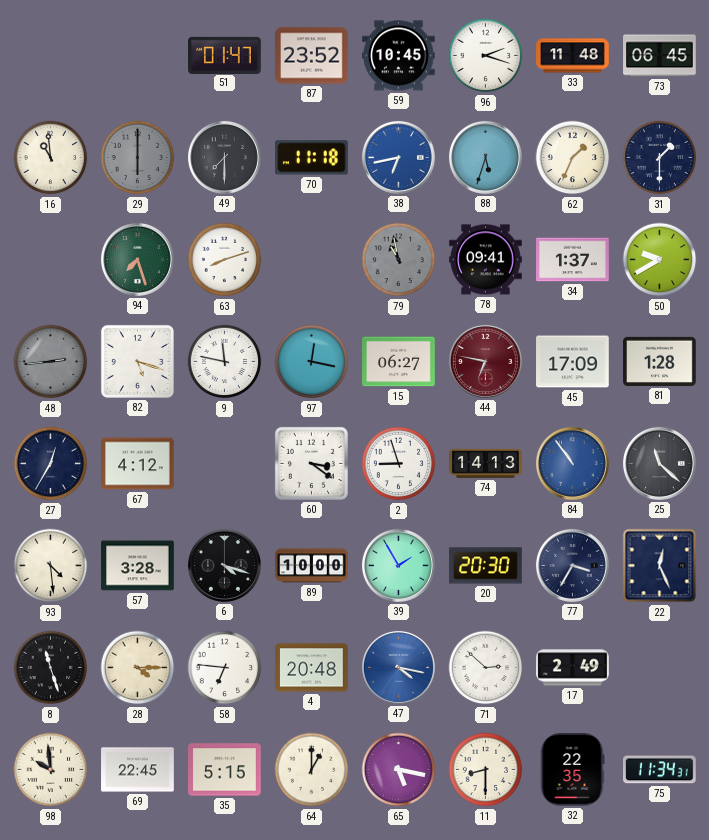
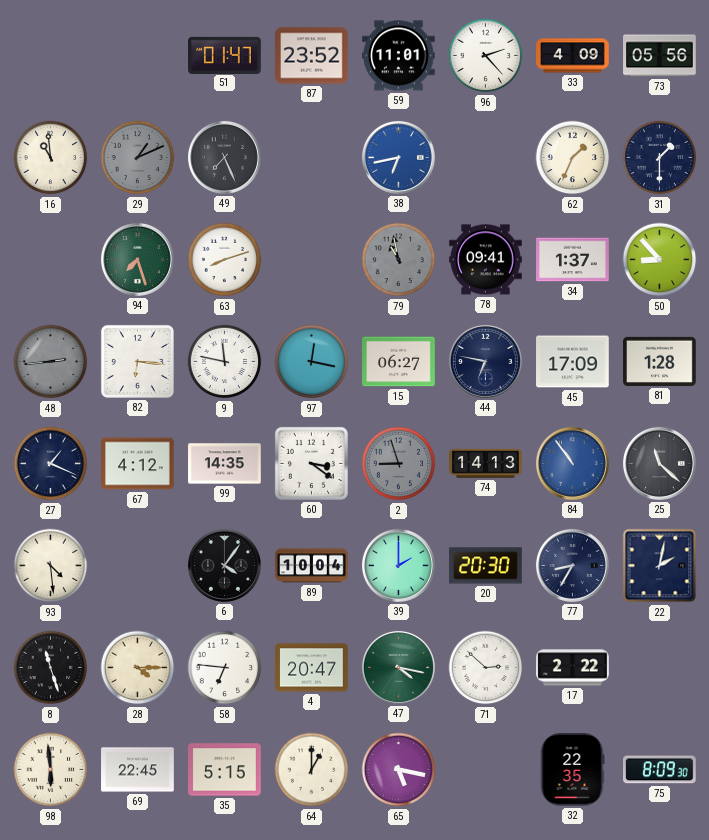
59: 10:45 -> 11:01 (399, 56)
96: 2:18 -> 2:23 (486, 56)
33: 11:48 -> 4:09 (573, 56)
73: 06:45 -> 05:56 (660, 56)
29: 6:00 -> 1:11 (138, 158)
49: 7:30 -> 7:26 (224, 157)
70: 11:18 -> none (312, 158)
88: 5:33 -> none (485, 157)
50: 9:40 -> 8:53 (660, 260)
82: 5:18 -> 6:16 (137, 361)
44 dial: burgundy -> navy (485, 361)
27: 12:35 -> 1:19 (51, 464)
99: none -> 14:35 (225, 464)
2 dial: white -> grey (399, 464)
57: 3:28 -> none (138, 566)
6: 4:18 -> 4:06 (224, 565)
89: 10:00 -> 10:04 (312, 566)
39: 1:55 -> 2:00 (398, 565)
77: 3:35 -> 8:35 (572, 565)
22: 12:26 -> 2:02 (660, 566)
4: 20:48 -> 20:47 (312, 668)
47 dial: blue -> green (398, 667)
17: 2:49 -> 2:22 (573, 668)
98: 9:59 -> 5:59 (51, 770)
11: 8:30 -> none (486, 770)
75: 11:34 -> 8:09 (660, 770)
